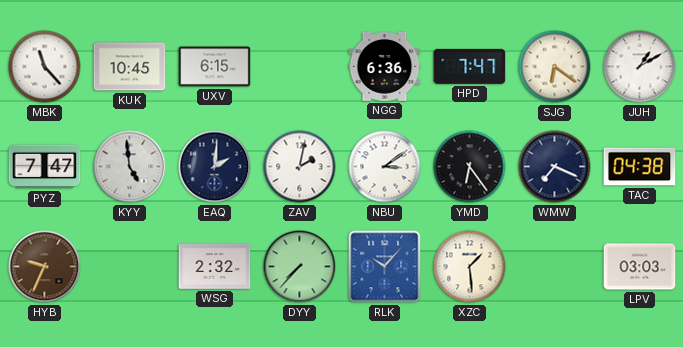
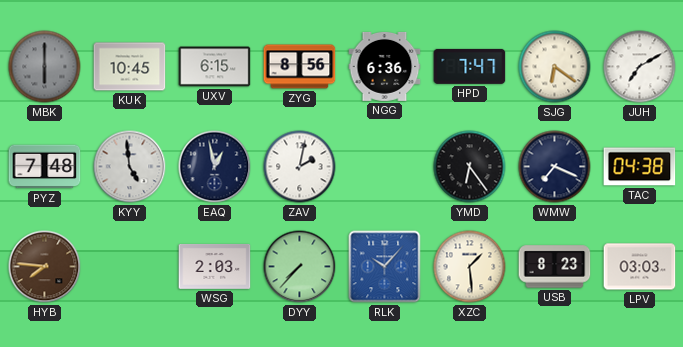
MBK: 11:23 -> 6:00 (45, 67)
MBK dial: white -> grey (45, 67)
ZYG: none -> 8:56 (300, 67)
JUH: 1:10 -> 7:10 (640, 67)
PYZ: 7:47 -> 7:48 (45, 167)
EAQ: 2:01 -> 12:58 (215, 167)
NBU: 3:09 -> none (385, 167)
HYB: 9:34 -> 7:46 (45, 267)
WSG: 2:32 -> 2:03 (215, 267)
USB: none -> 8:23 (555, 267)
